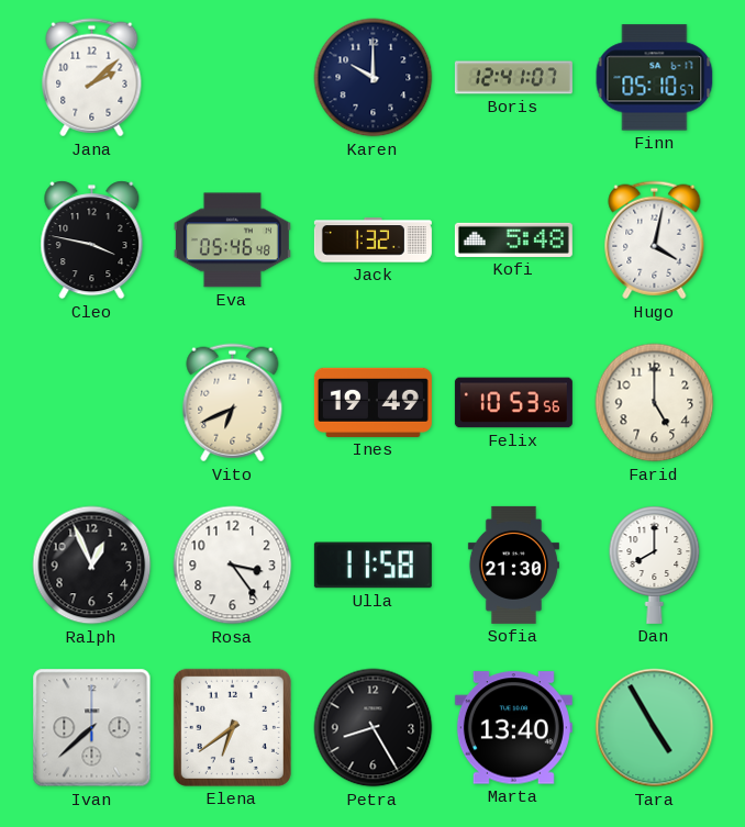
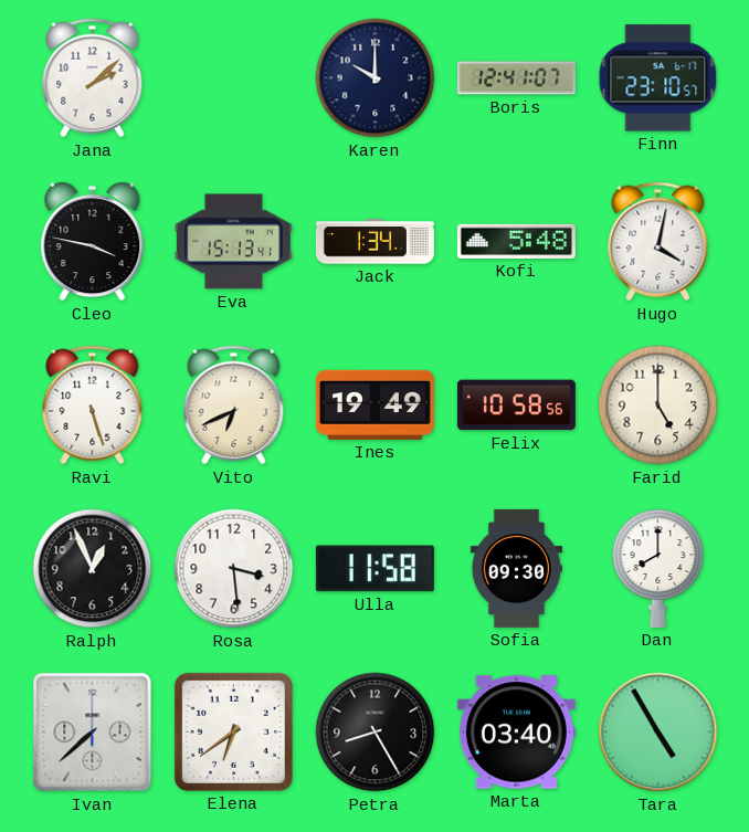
Finn: 05:10 -> 23:10 (658, 78)
Eva: 05:46 -> 15:13 (233, 242)
Jack: 1:32 -> 1:34 (374, 242)
Ravi: none -> 5:27 (93, 406)
Felix: 10:53 -> 10:58 (516, 406)
Rosa: 3:24 -> 3:29 (234, 569)
Sofia: 21:30 -> 09:30 (516, 568)
Marta: 13:40 -> 03:40 (516, 733)
